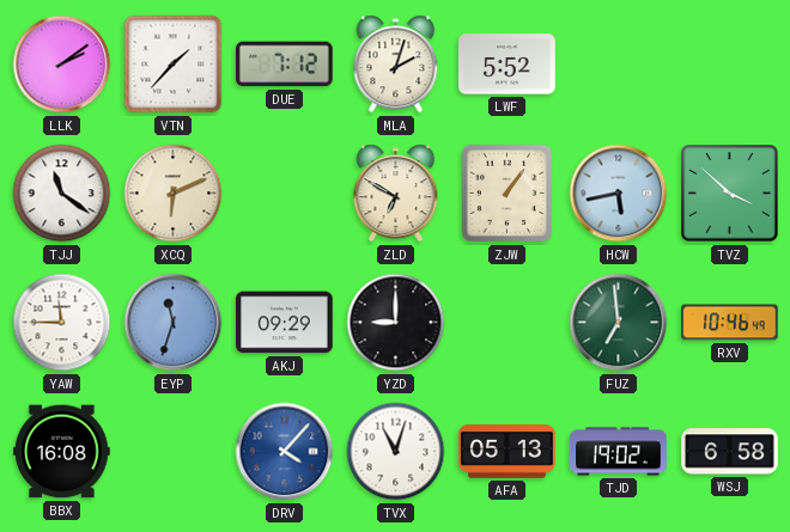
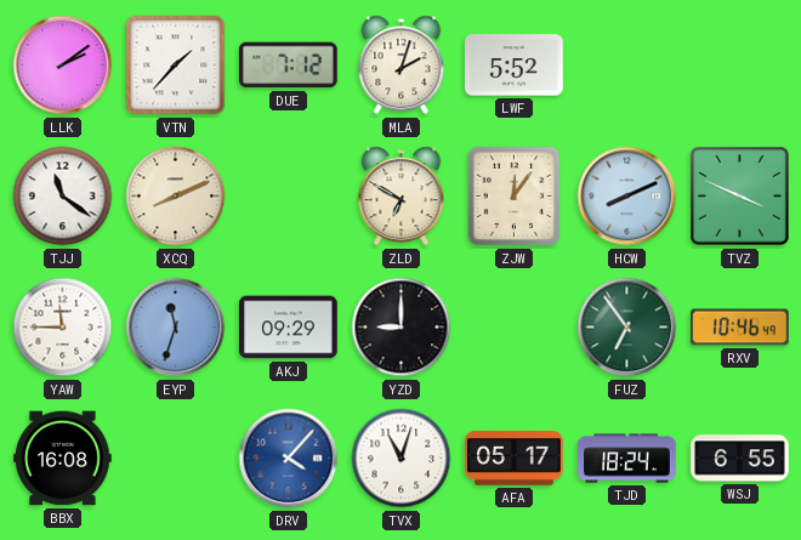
XCQ: 6:11 -> 8:11 (176, 197)
ZJW: 1:06 -> 12:06 (515, 197)
HCW: 5:43 -> 8:11 (627, 197)
TVZ: 3:52 -> 3:49 (740, 197)
FUZ: 6:59 -> 6:54 (627, 328)
AFA: 05:13 -> 05:17 (515, 459)
TJD: 19:02 -> 18:24 (627, 459)
WSJ: 6:58 -> 6:55 (740, 459)
